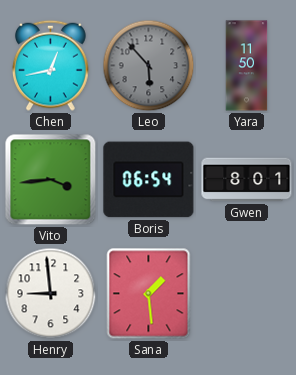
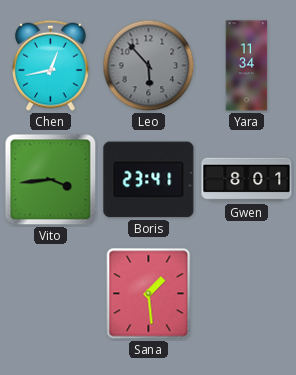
Yara: 11:50 -> 11:34 (247, 66)
Boris: 06:54 -> 23:41 (149, 180)
Henry: 8:59 -> none (51, 294)
